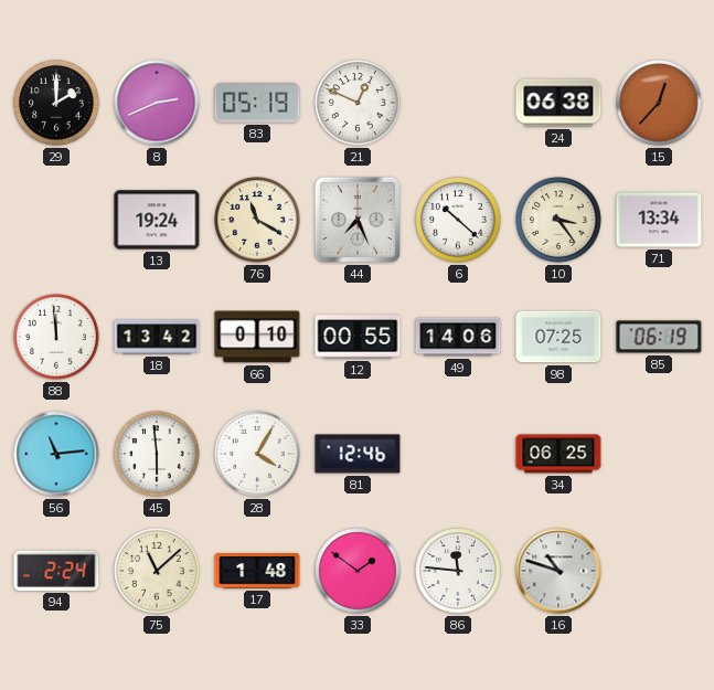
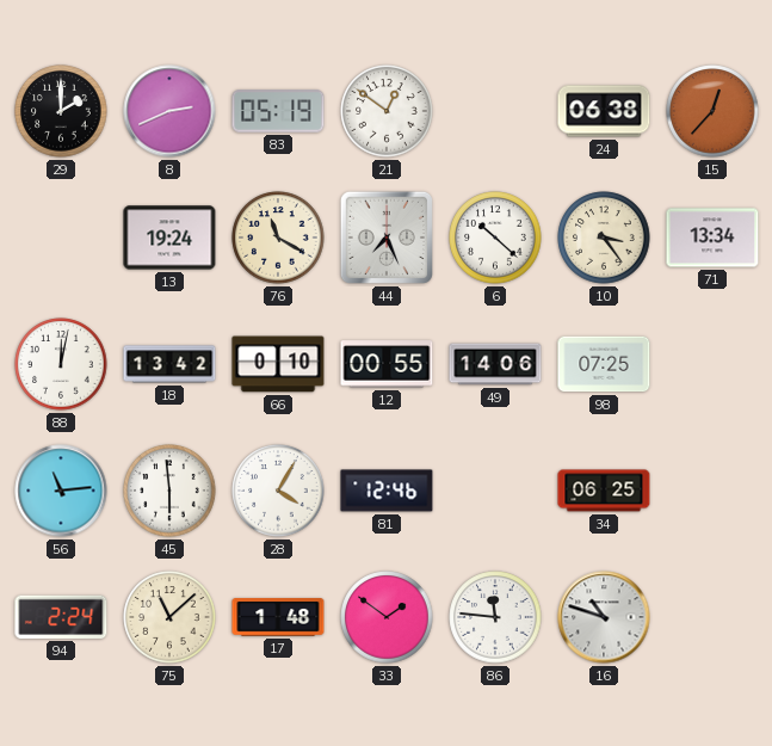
21: 12:49 -> 12:51 (387, 111)
88: 11:59 -> 12:02 (61, 364)
85: 06:19 -> none (659, 337)
